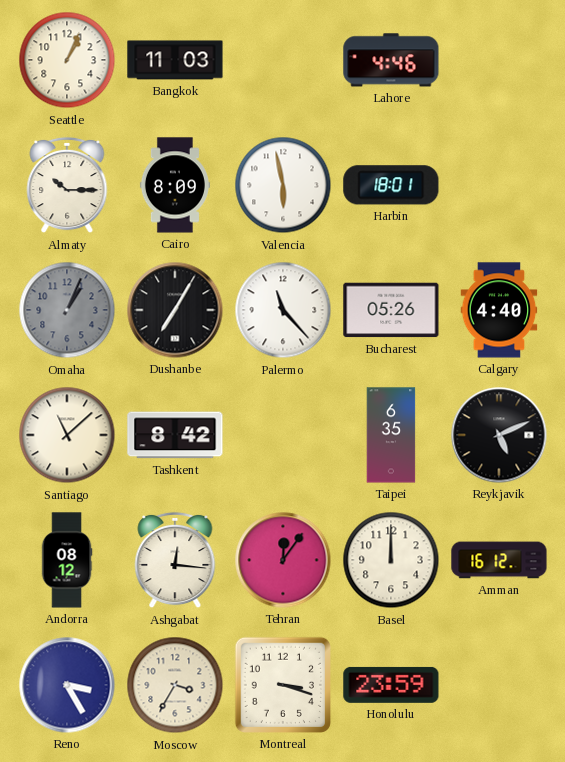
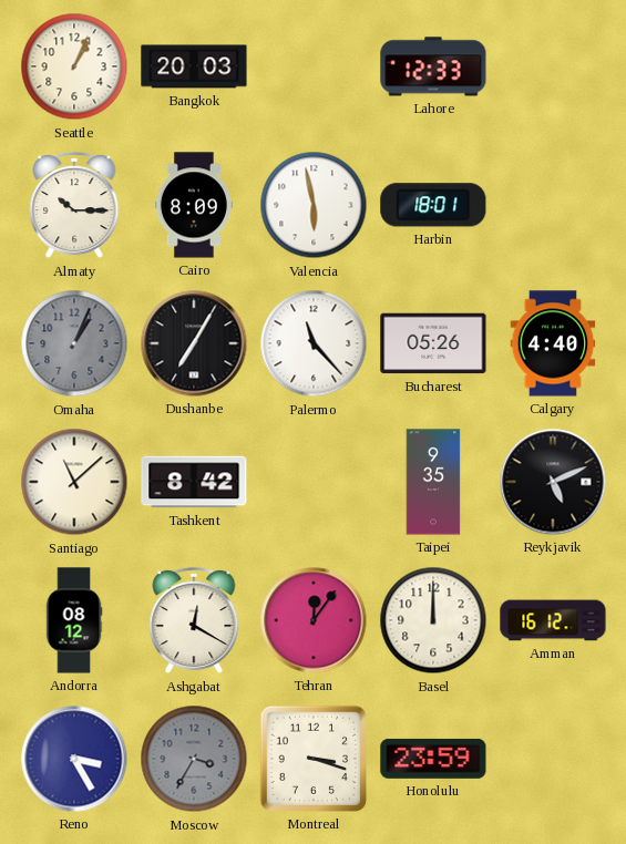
Bangkok: 11:03 -> 20:03 (194, 66)
Lahore: 4:46 -> 12:33 (433, 66)
Taipei: 6:35 -> 9:35 (433, 482)
Ashgabat: 12:16 -> 12:20 (194, 620)
Moscow dial: cream -> grey (194, 759)
